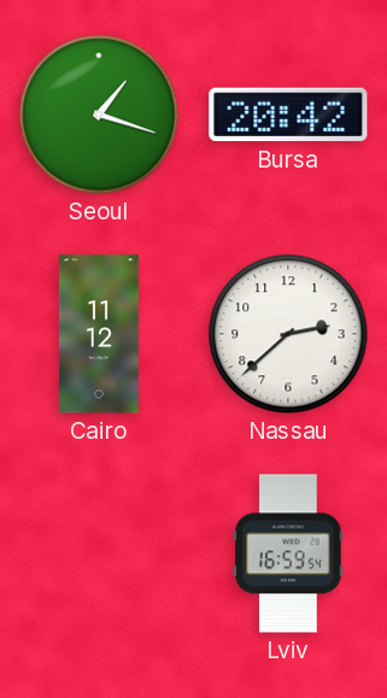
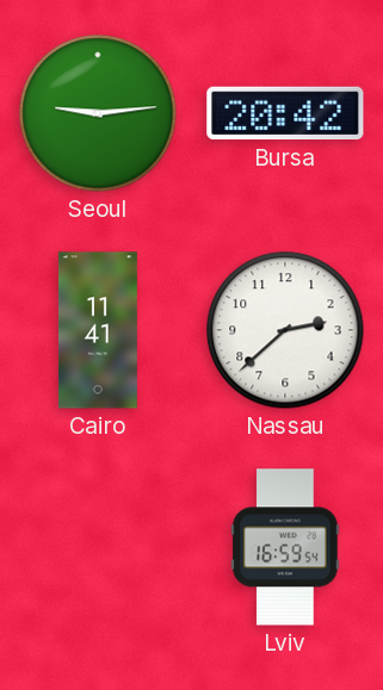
Seoul: 1:18 -> 9:14 (98, 113)
Cairo: 11:12 -> 11:41 (98, 330)
